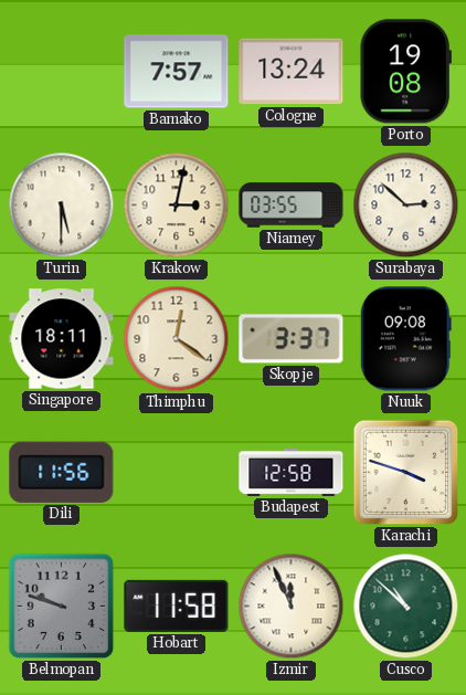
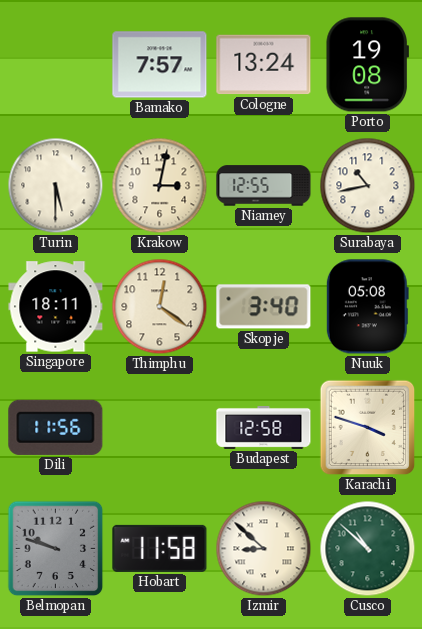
Niamey: 03:55 -> 12:55 (264, 186)
Surabaya: 2:52 -> 10:43 (368, 186)
Skopje: 3:37 -> 3:40 (264, 307)
Nuuk: 09:08 -> 05:08 (367, 307)
Izmir: 11:56 -> 8:52 (264, 549)
